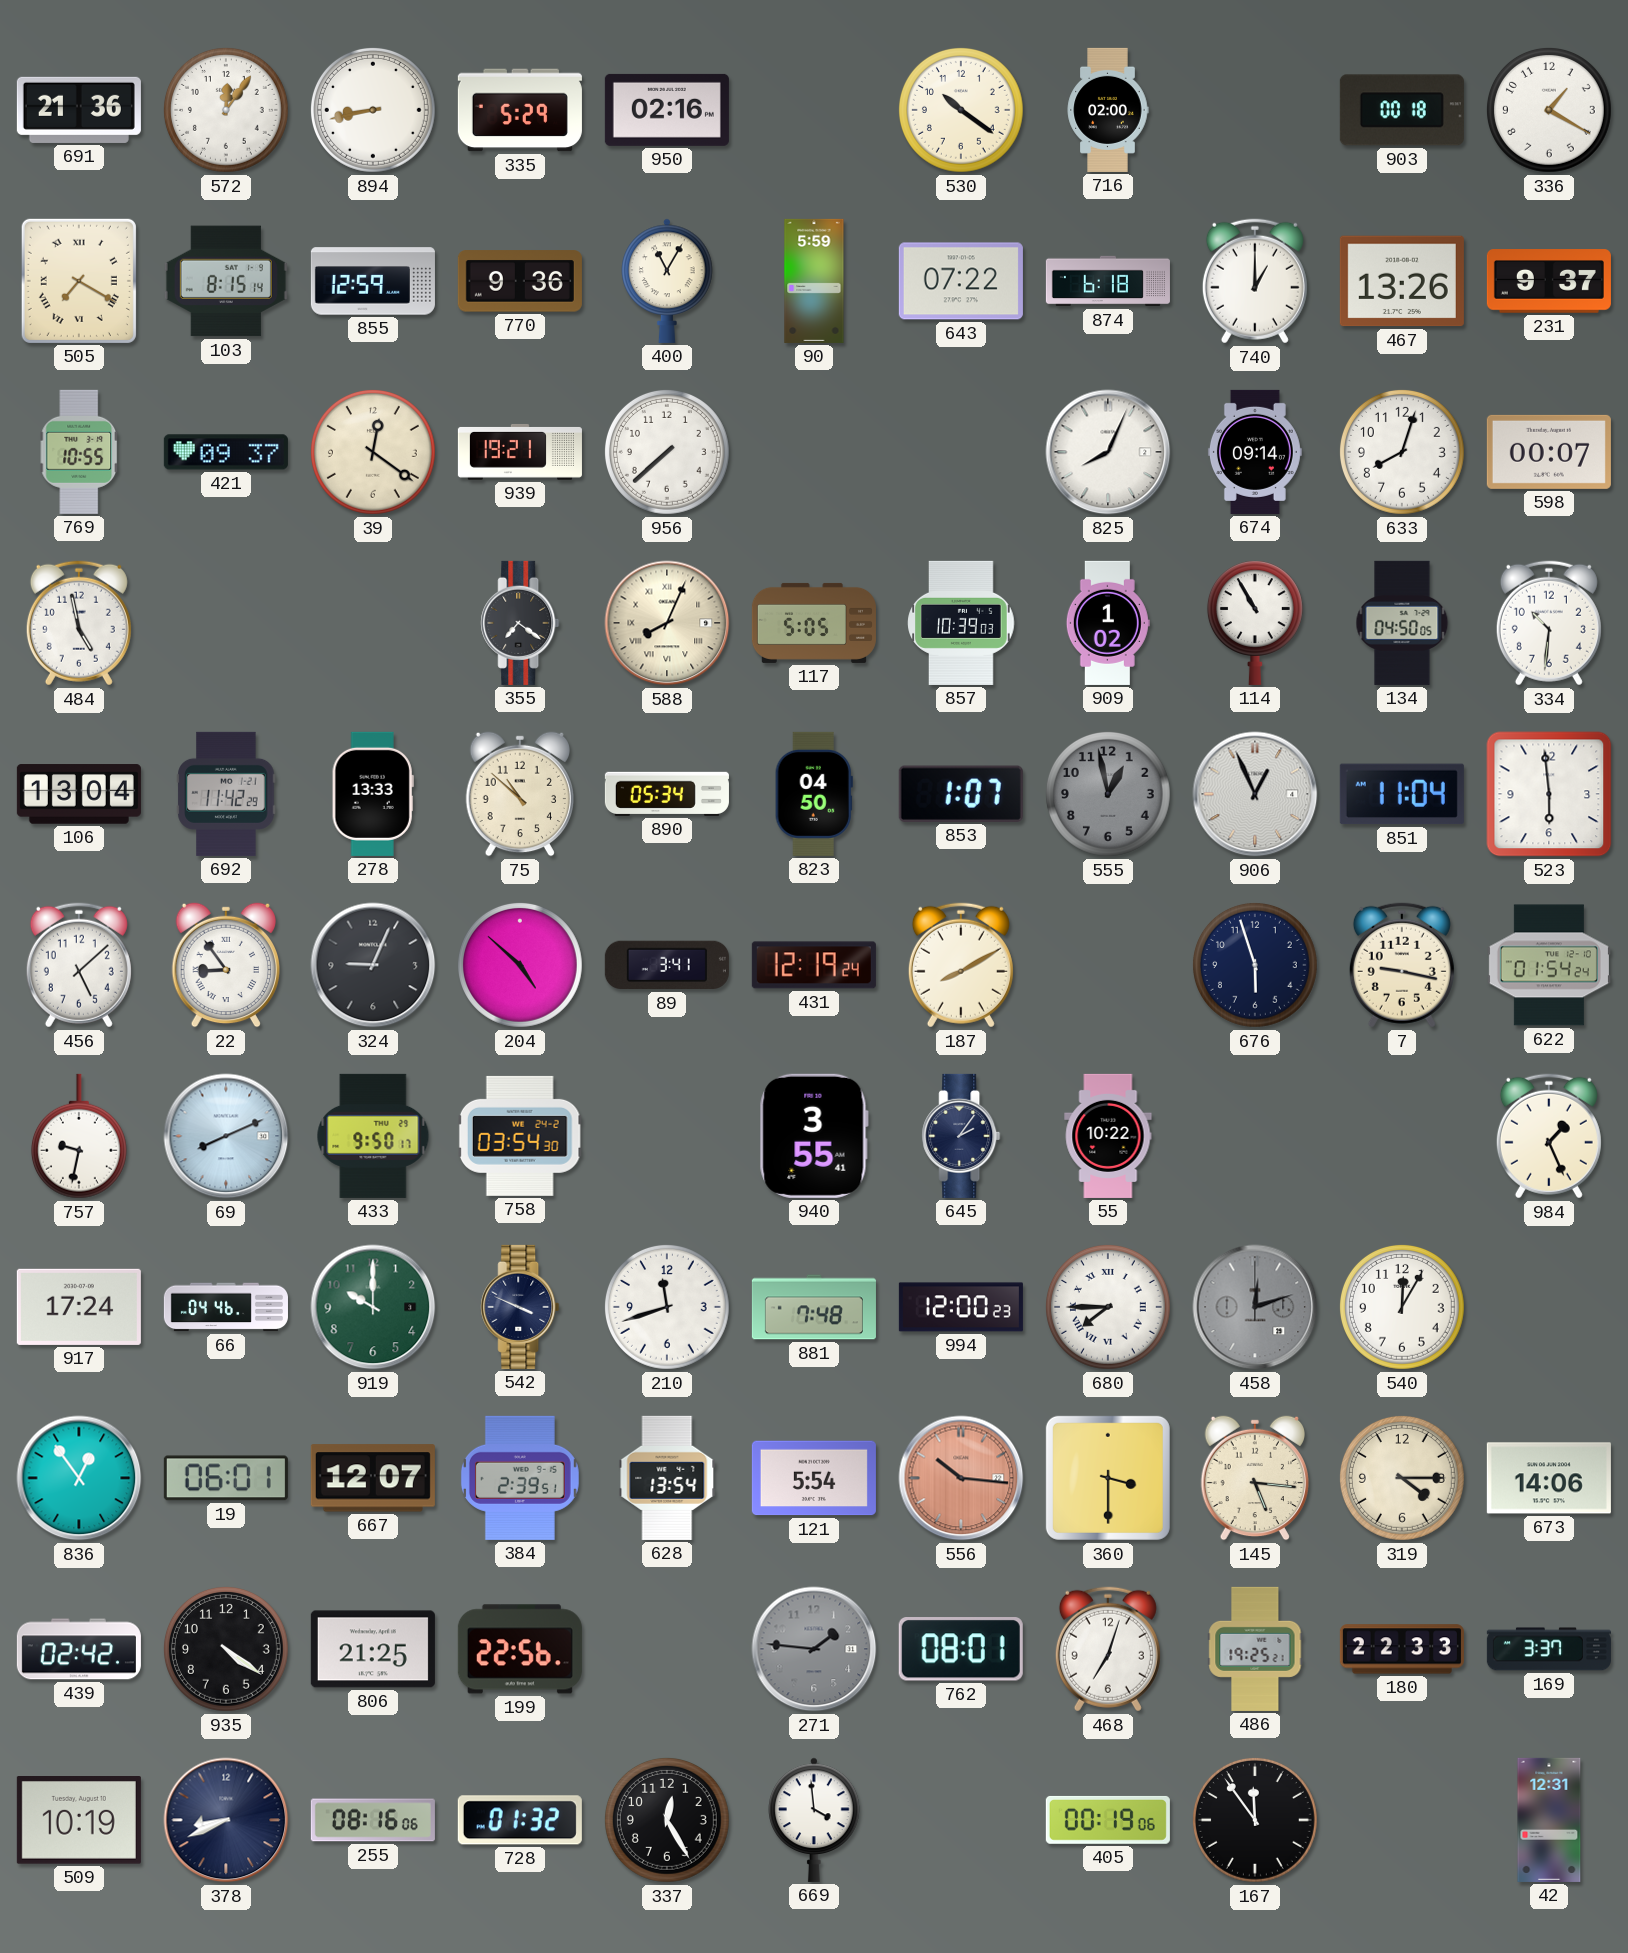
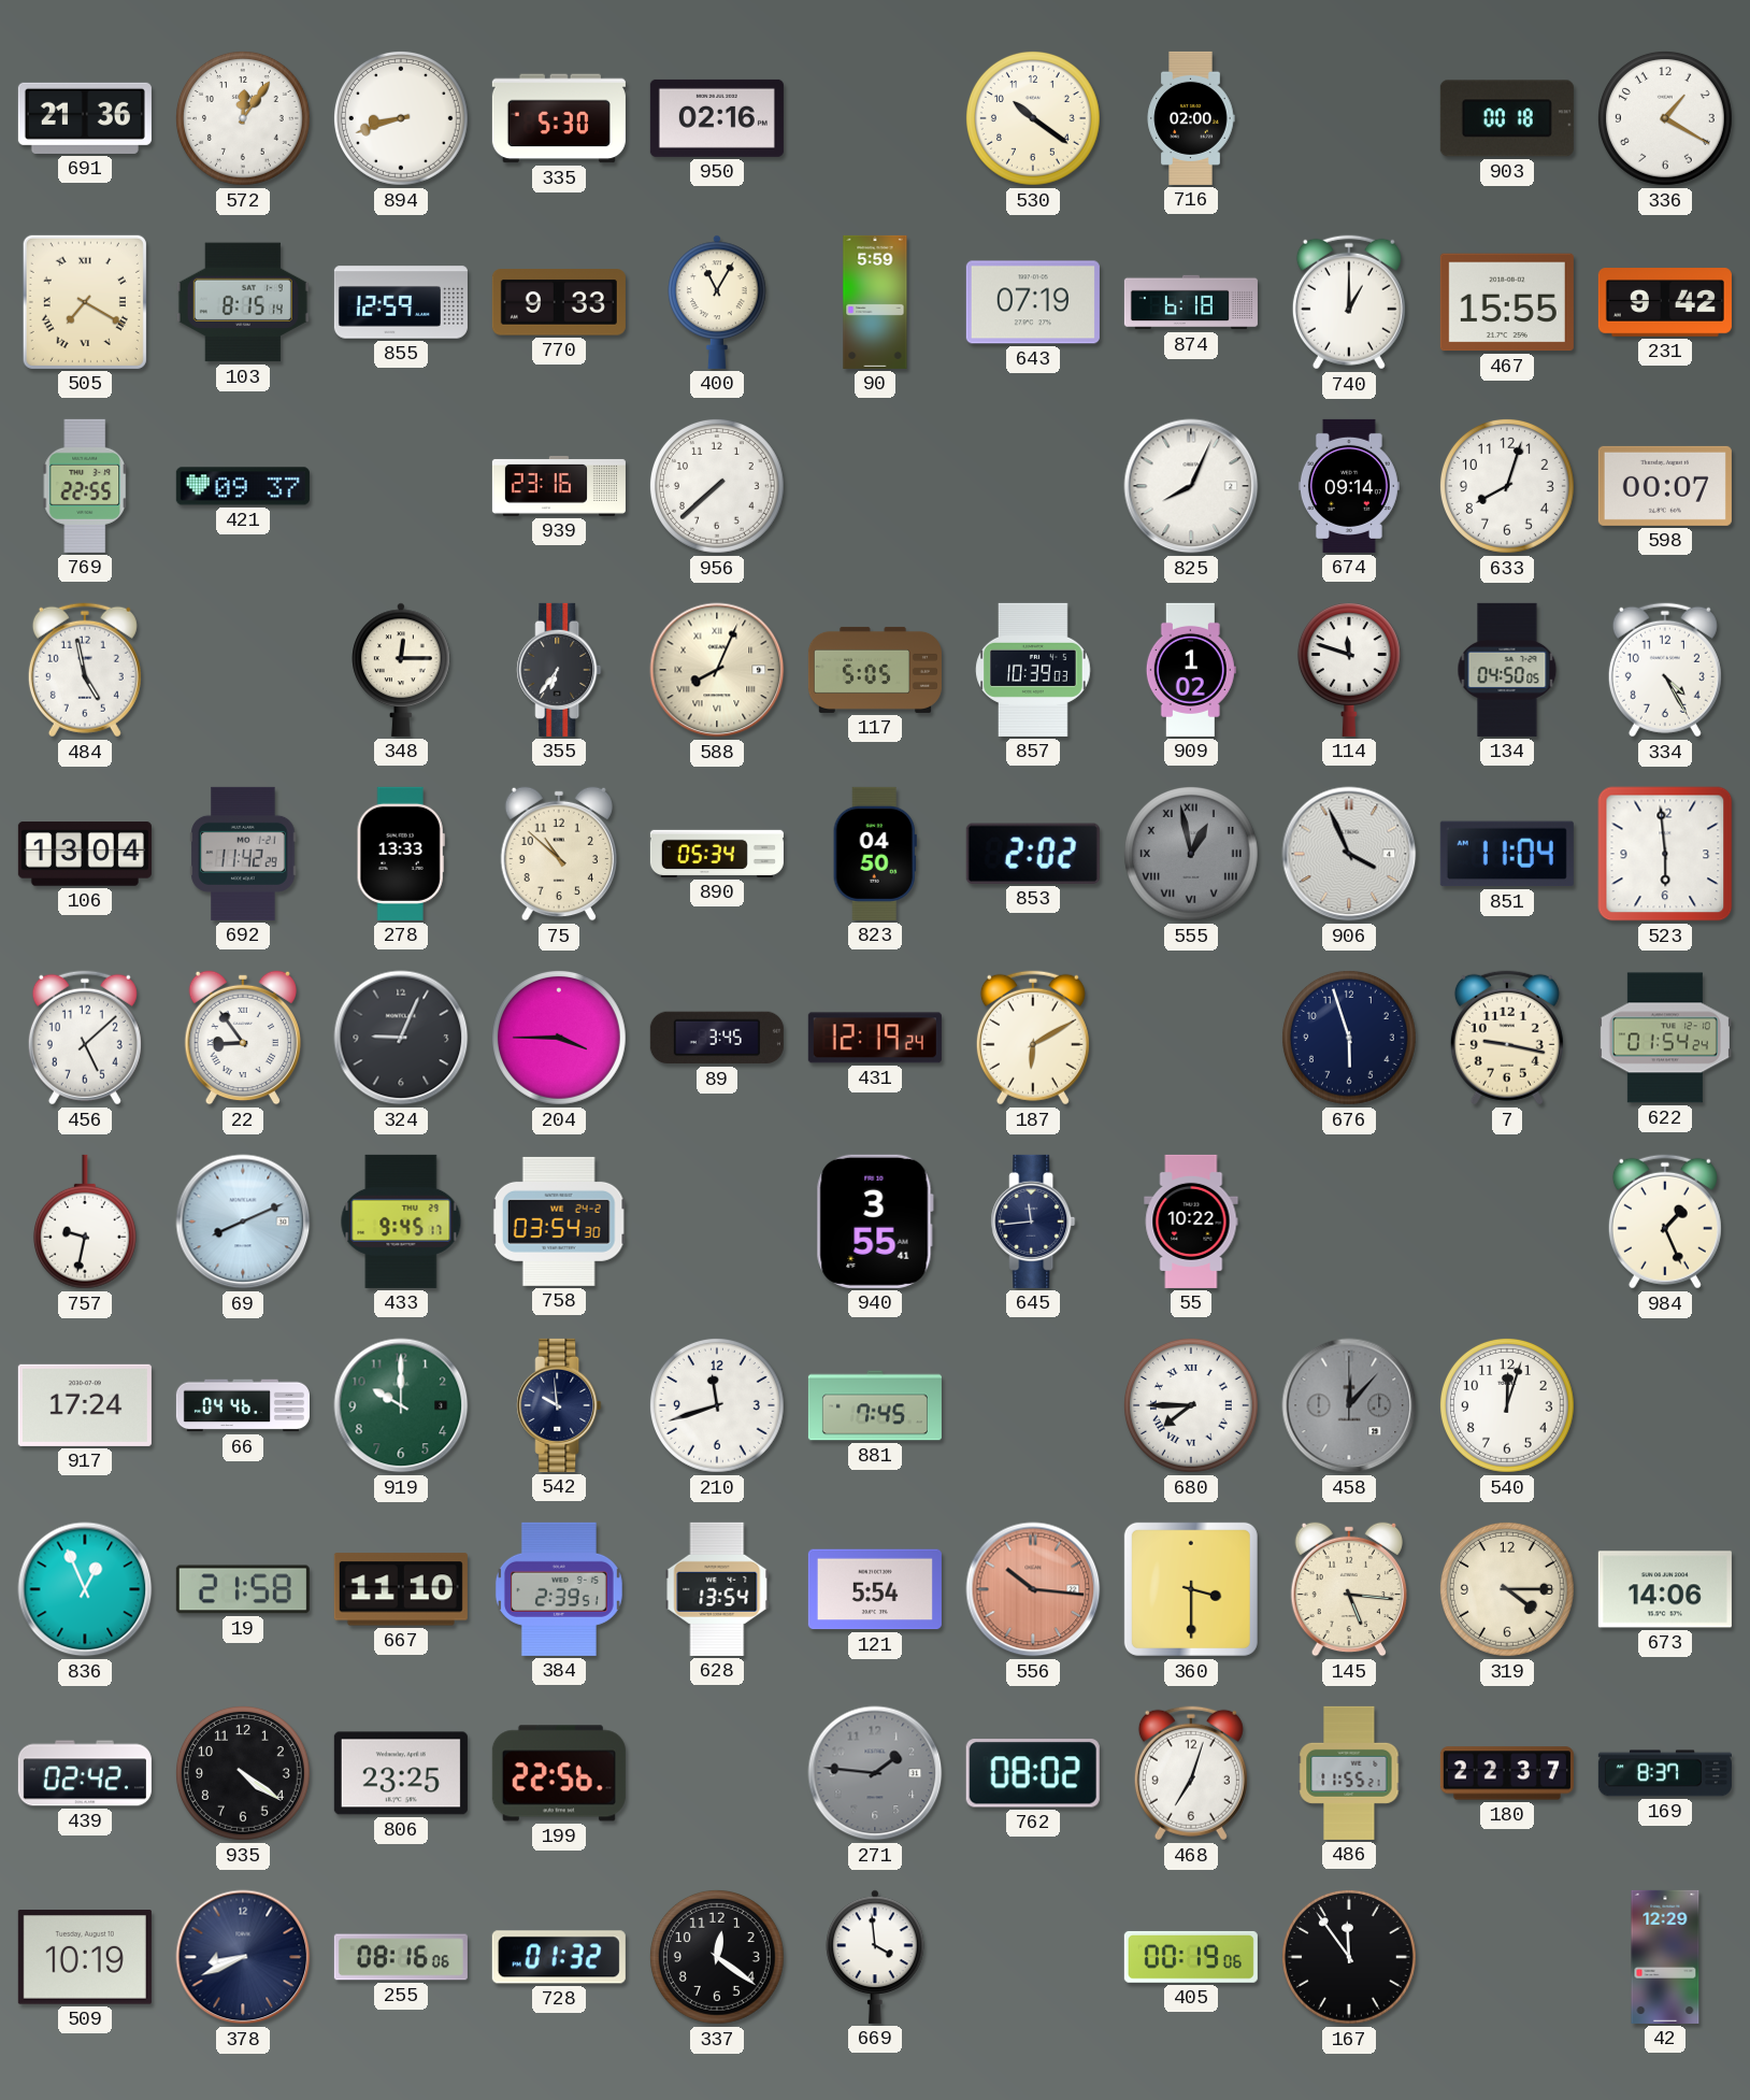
894: 8:43 -> 8:42 (401, 118)
335: 5:29 -> 5:30 (559, 118)
770: 9:36 -> 9:33 (559, 302)
643: 07:22 -> 07:19 (1033, 302)
467: 13:26 -> 15:55 (1507, 302)
231: 9:37 -> 9:42 (1665, 302)
769: 10:55 -> 22:55 (86, 486)
39: 12:21 -> none (373, 452)
939: 19:21 -> 23:16 (559, 486)
348: none -> 12:15 (401, 670)
355: 7:21 -> 6:36 (559, 670)
114: 10:55 -> 11:48 (1349, 670)
334: 10:31 -> 4:25 (1665, 670)
853: 1:07 -> 2:02 (1033, 854)
555 numerals: Arabic -> Roman (1191, 854)
906: 12:56 -> 3:56 (1349, 854)
204: 4:52 -> 3:45 (559, 1038)
89: 3:41 -> 3:45 (717, 1038)
187: 8:10 -> 6:10 (1033, 1038)
433: 9:50 -> 9:45 (401, 1222)
645: 2:06 -> 11:44 (1033, 1222)
542: 3:49 -> 9:59 (559, 1405)
881: 7:48 -> 7:45 (875, 1405)
994: 12:00 -> none (961, 1307)
458: 12:12 -> 12:07 (1349, 1405)
540: 12:05 -> 12:03 (1507, 1405)
836: 12:54 -> 12:56 (85, 1589)
19: 06:01 -> 21:58 (243, 1589)
667: 12:07 -> 11:10 (401, 1589)
806: 21:25 -> 23:25 (401, 1773)
762: 08:01 -> 08:02 (1033, 1773)
486: 19:25 -> 11:55 (1349, 1773)
180: 22:33 -> 22:37 (1507, 1773)
169: 3:37 -> 8:37 (1665, 1773)
337: 12:25 -> 12:21 (717, 1957)
42: 12:31 -> 12:29 (1665, 1957)
